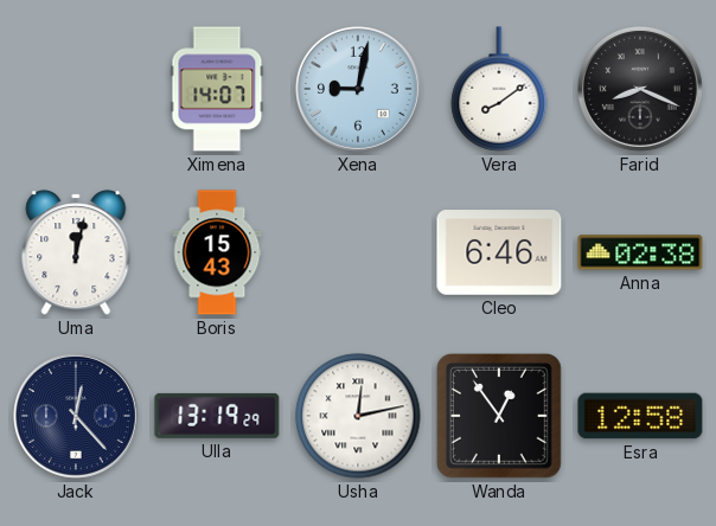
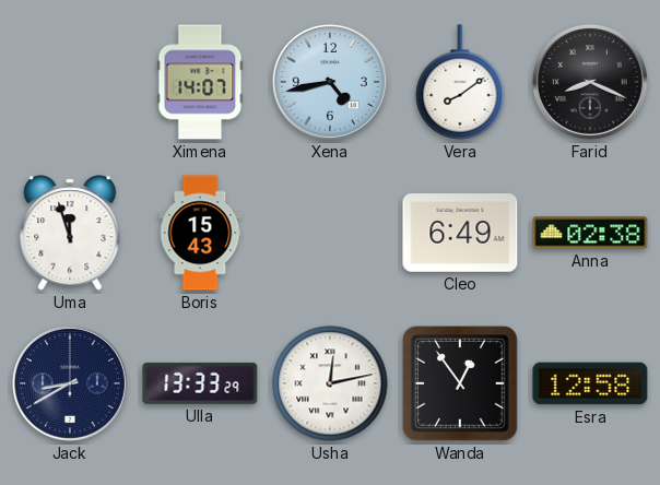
Xena: 9:02 -> 4:43 (330, 82)
Uma: 12:02 -> 11:57 (70, 233)
Cleo: 6:46 -> 6:49 (460, 233)
Jack: 12:23 -> 8:40 (70, 383)
Ulla: 13:19 -> 13:33 (200, 383)
